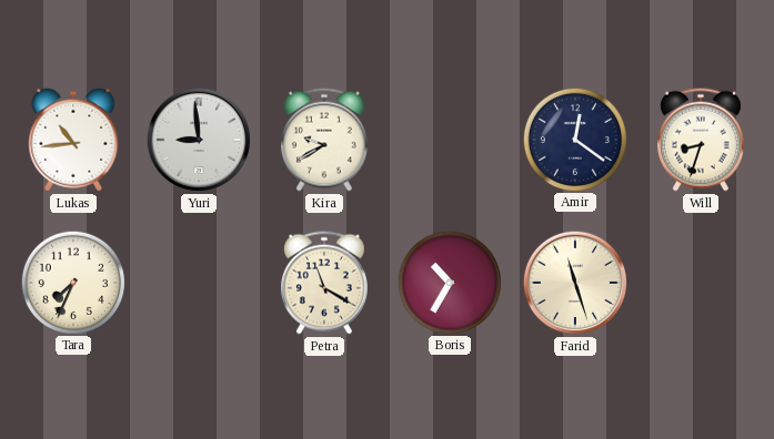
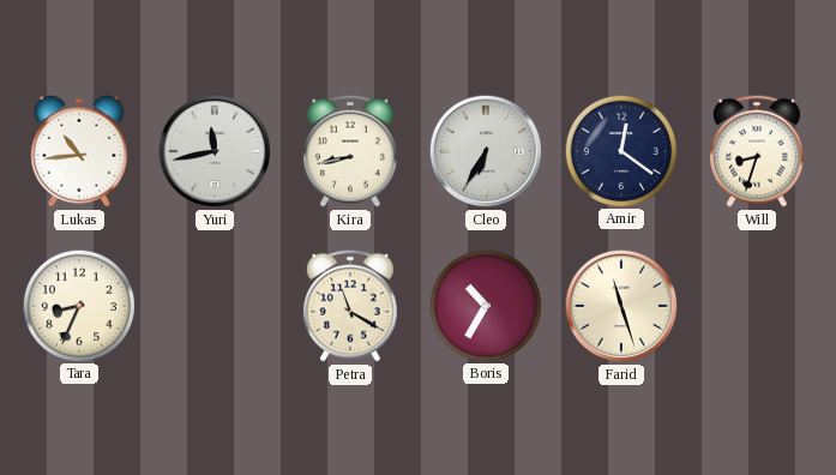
Yuri: 8:59 -> 11:43 (215, 151)
Kira: 9:40 -> 8:43 (350, 151)
Cleo: none -> 6:35 (486, 151)
Tara: 7:34 -> 8:34 (78, 305)
